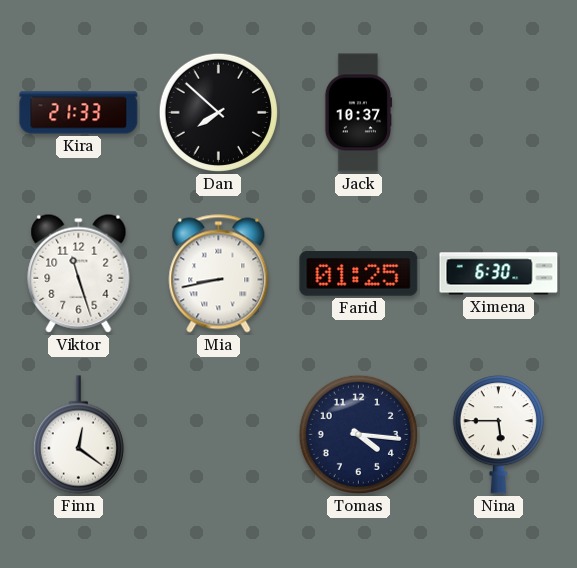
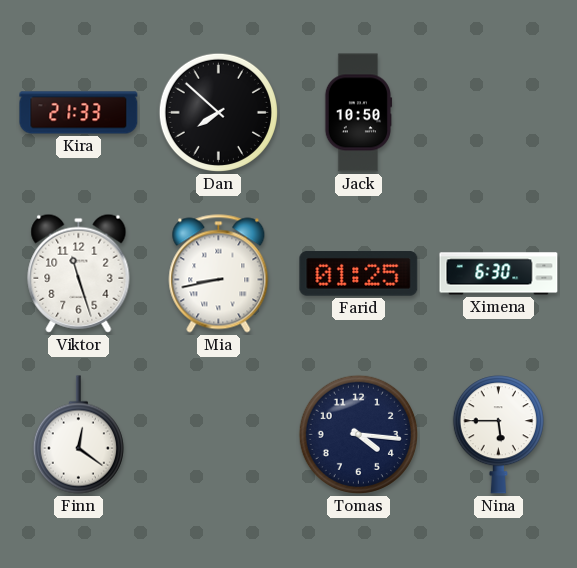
Jack: 10:37 -> 10:50 (358, 113)
